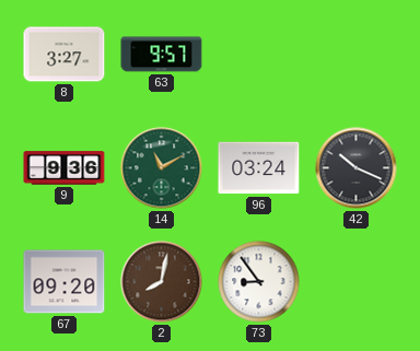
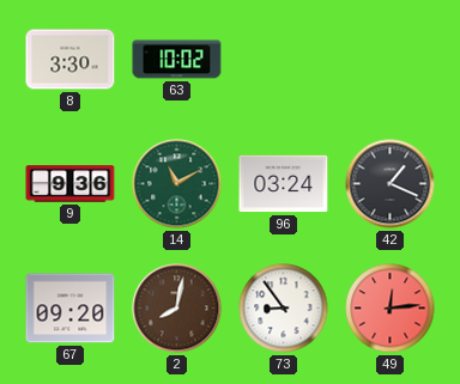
8: 3:27 -> 3:30 (71, 60)
63: 9:57 -> 10:02 (177, 60)
42: 10:19 -> 1:19 (391, 184)
49: none -> 12:14 (391, 309)
